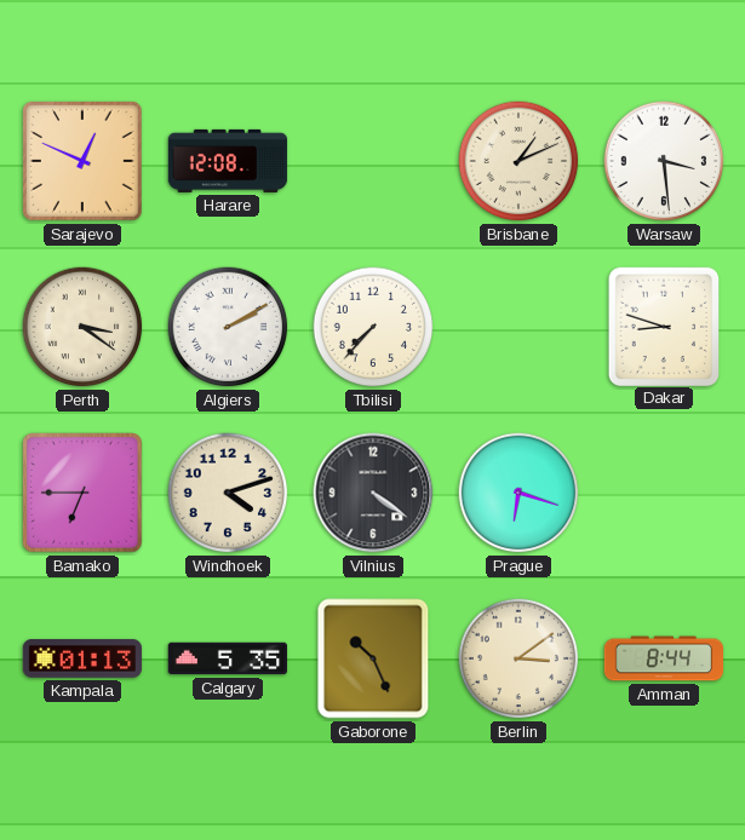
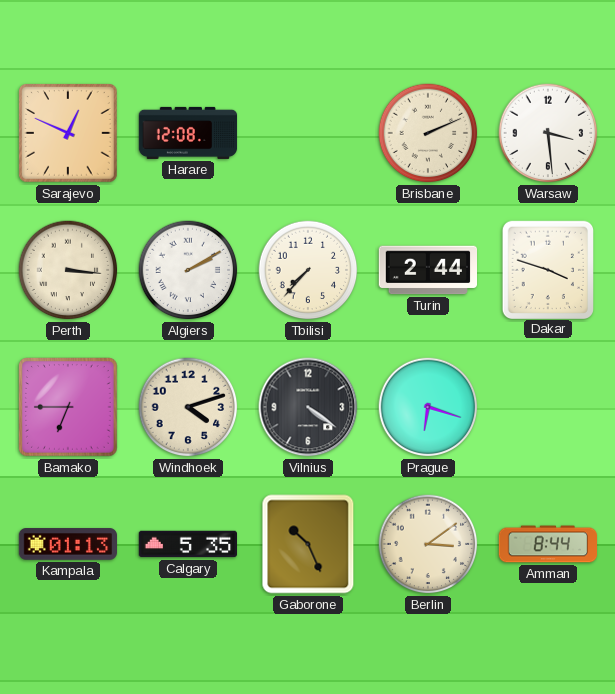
Brisbane: 1:11 -> 2:11 (428, 133)
Perth: 3:21 -> 3:16 (68, 270)
Turin: none -> 2:44 (427, 270)
Dakar: 8:48 -> 3:48 (547, 269)
